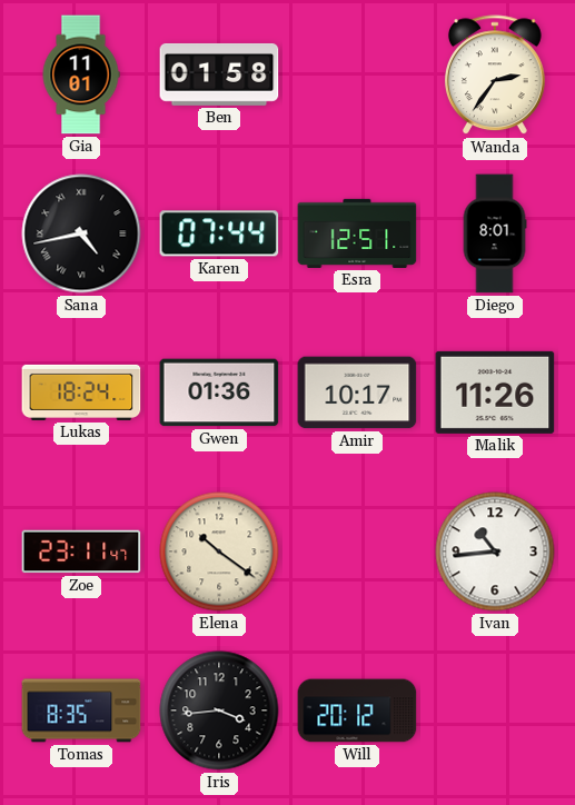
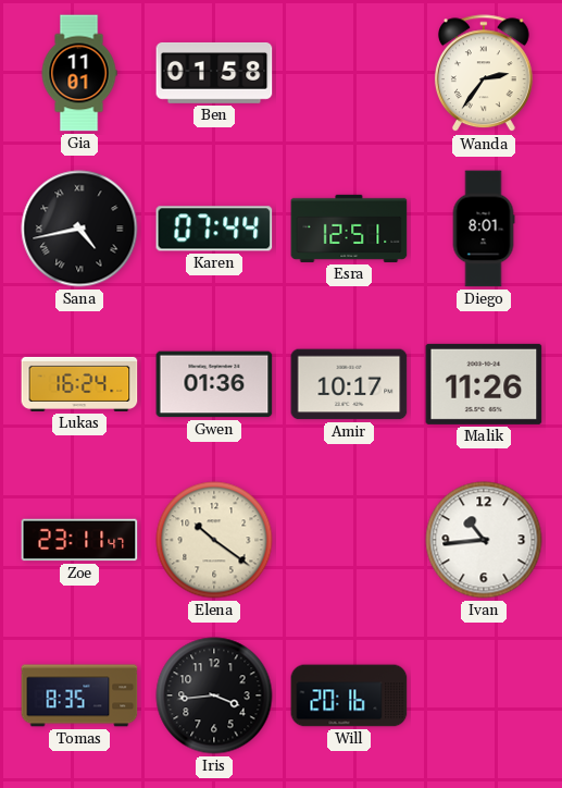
Lukas: 18:24 -> 16:24 (79, 384)
Will: 20:12 -> 20:16 (349, 695)
